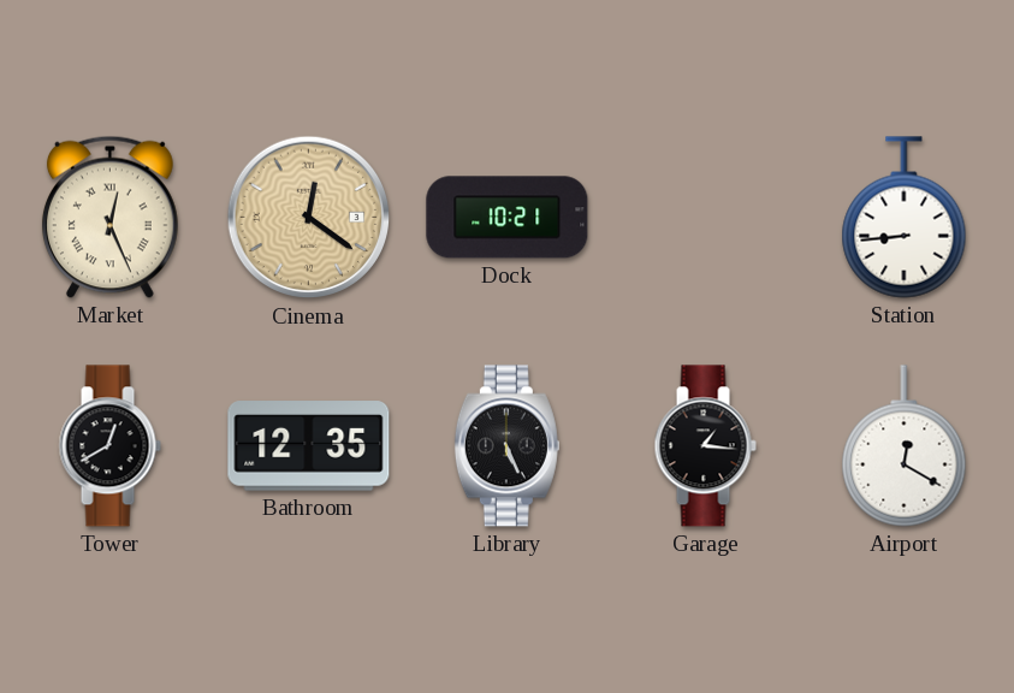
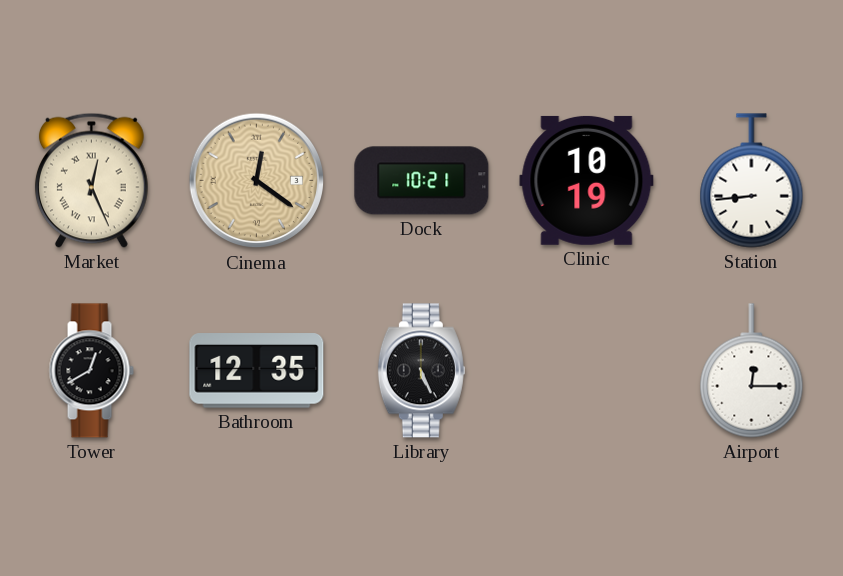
Clinic: none -> 10:19 (587, 180)
Garage: 1:16 -> none (705, 446)
Airport: 12:20 -> 12:15 (752, 371)
